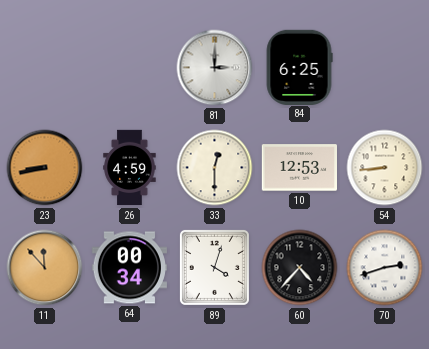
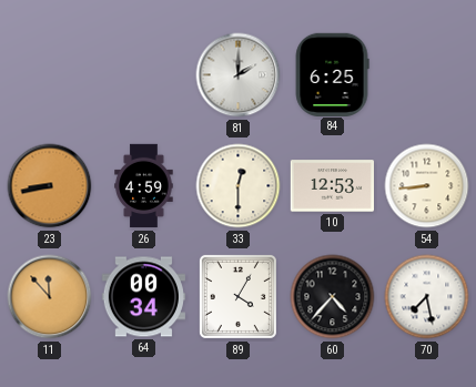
81: 3:00 -> 2:00 (239, 75)
89: 4:03 -> 4:05 (237, 296)
70: 2:42 -> 7:28 (427, 297)
